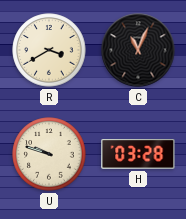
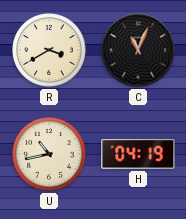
U: 9:48 -> 10:43 (49, 154)
H: 03:28 -> 04:19 (138, 154)
